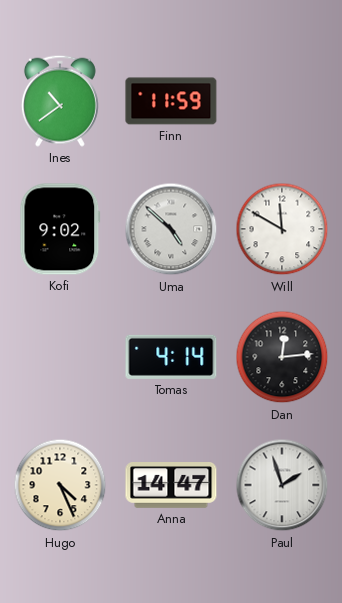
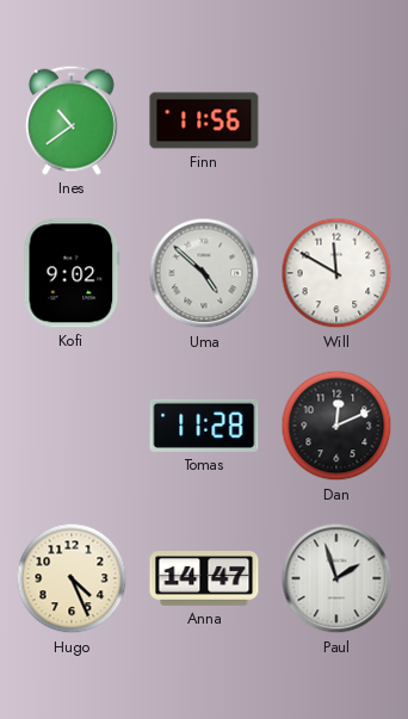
Finn: 11:59 -> 11:56 (204, 120)
Tomas: 4:14 -> 11:28 (204, 426)
Dan: 12:14 -> 12:11 (336, 426)
